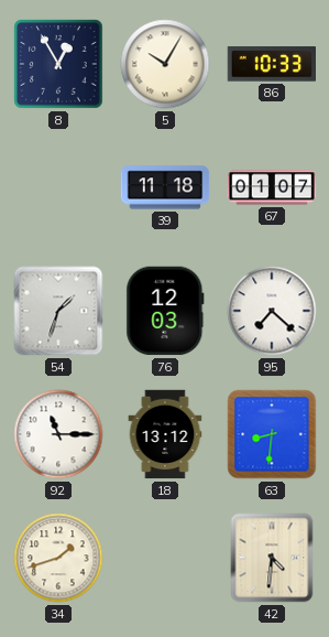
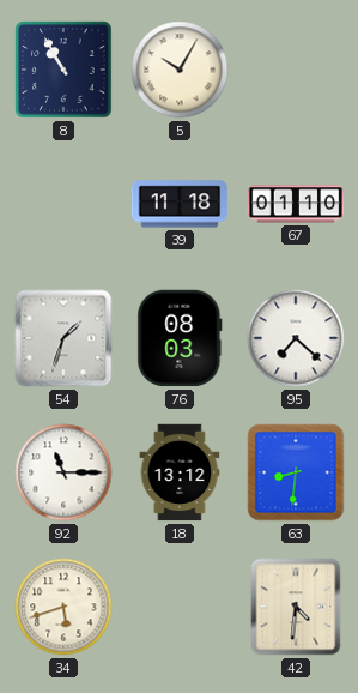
8: 12:55 -> 10:55 (63, 70)
86: 10:33 -> none (271, 64)
67: 01:07 -> 01:10 (296, 204)
76: 12:03 -> 08:03 (180, 338)
34: 1:42 -> 5:42 (63, 607)
